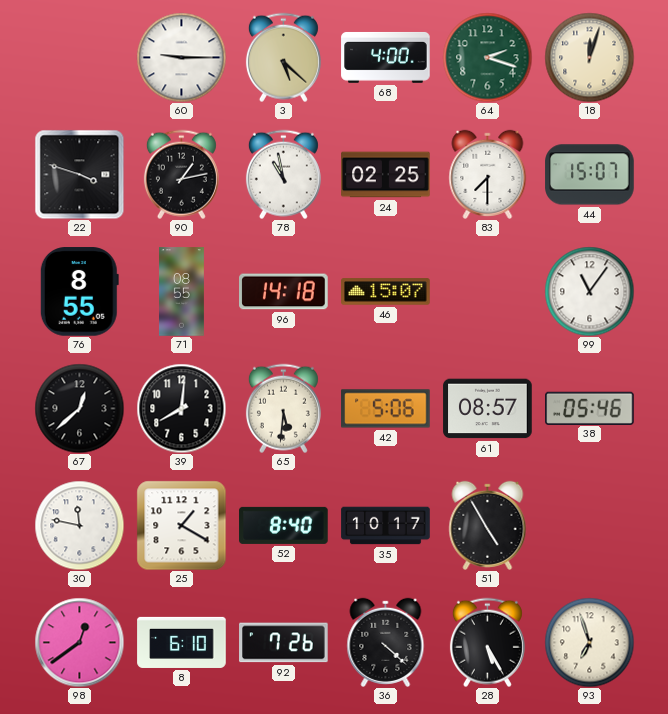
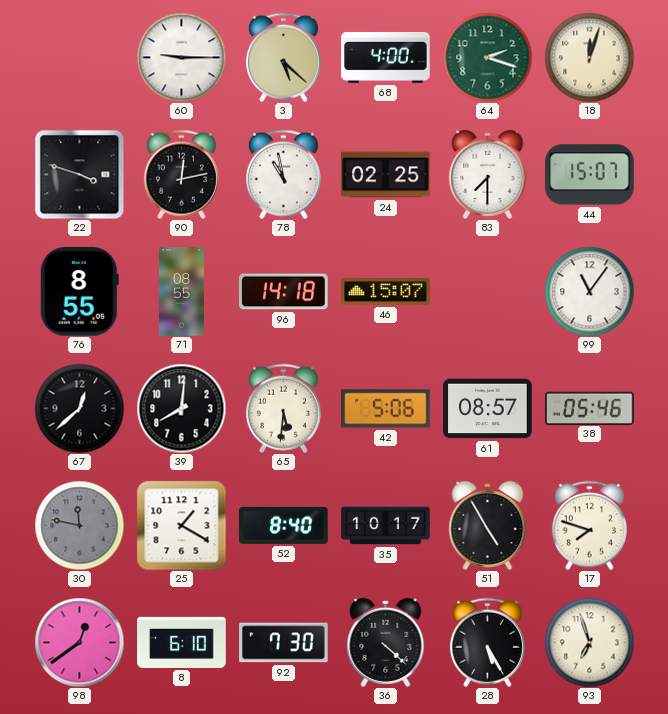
90: 1:13 -> 12:13 (181, 174)
30 dial: white -> grey (79, 525)
17: none -> 7:48 (589, 525)
92: 7:26 -> 7:30 (284, 643)
